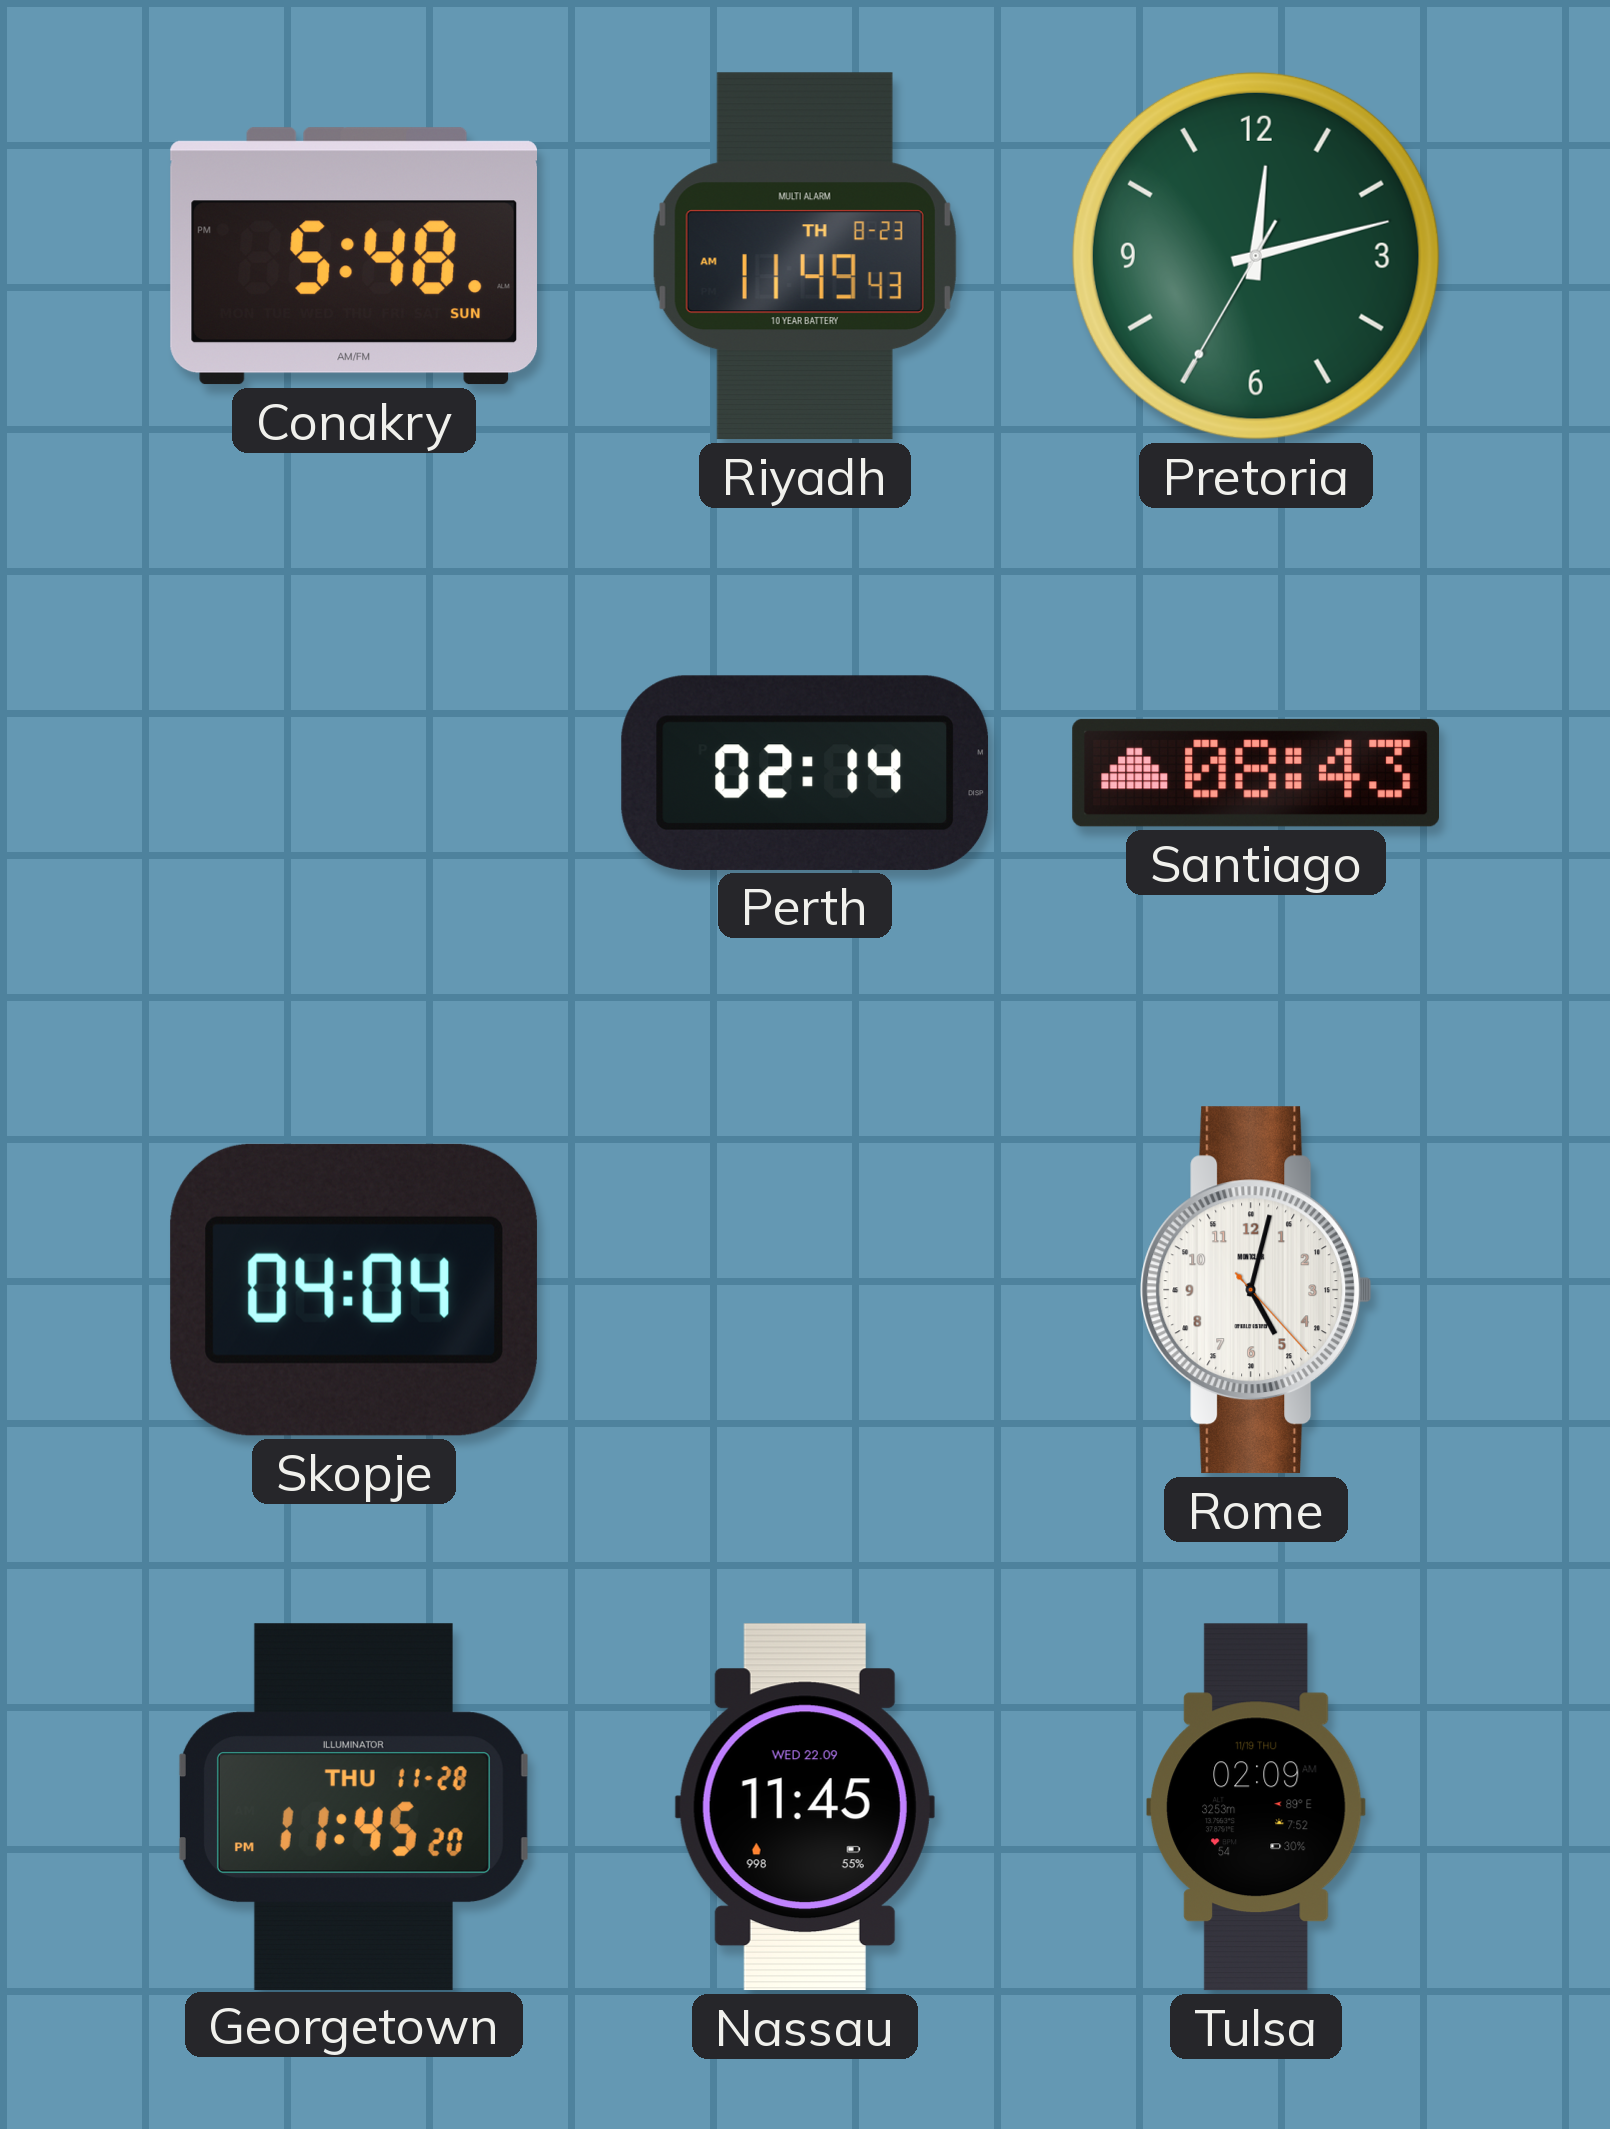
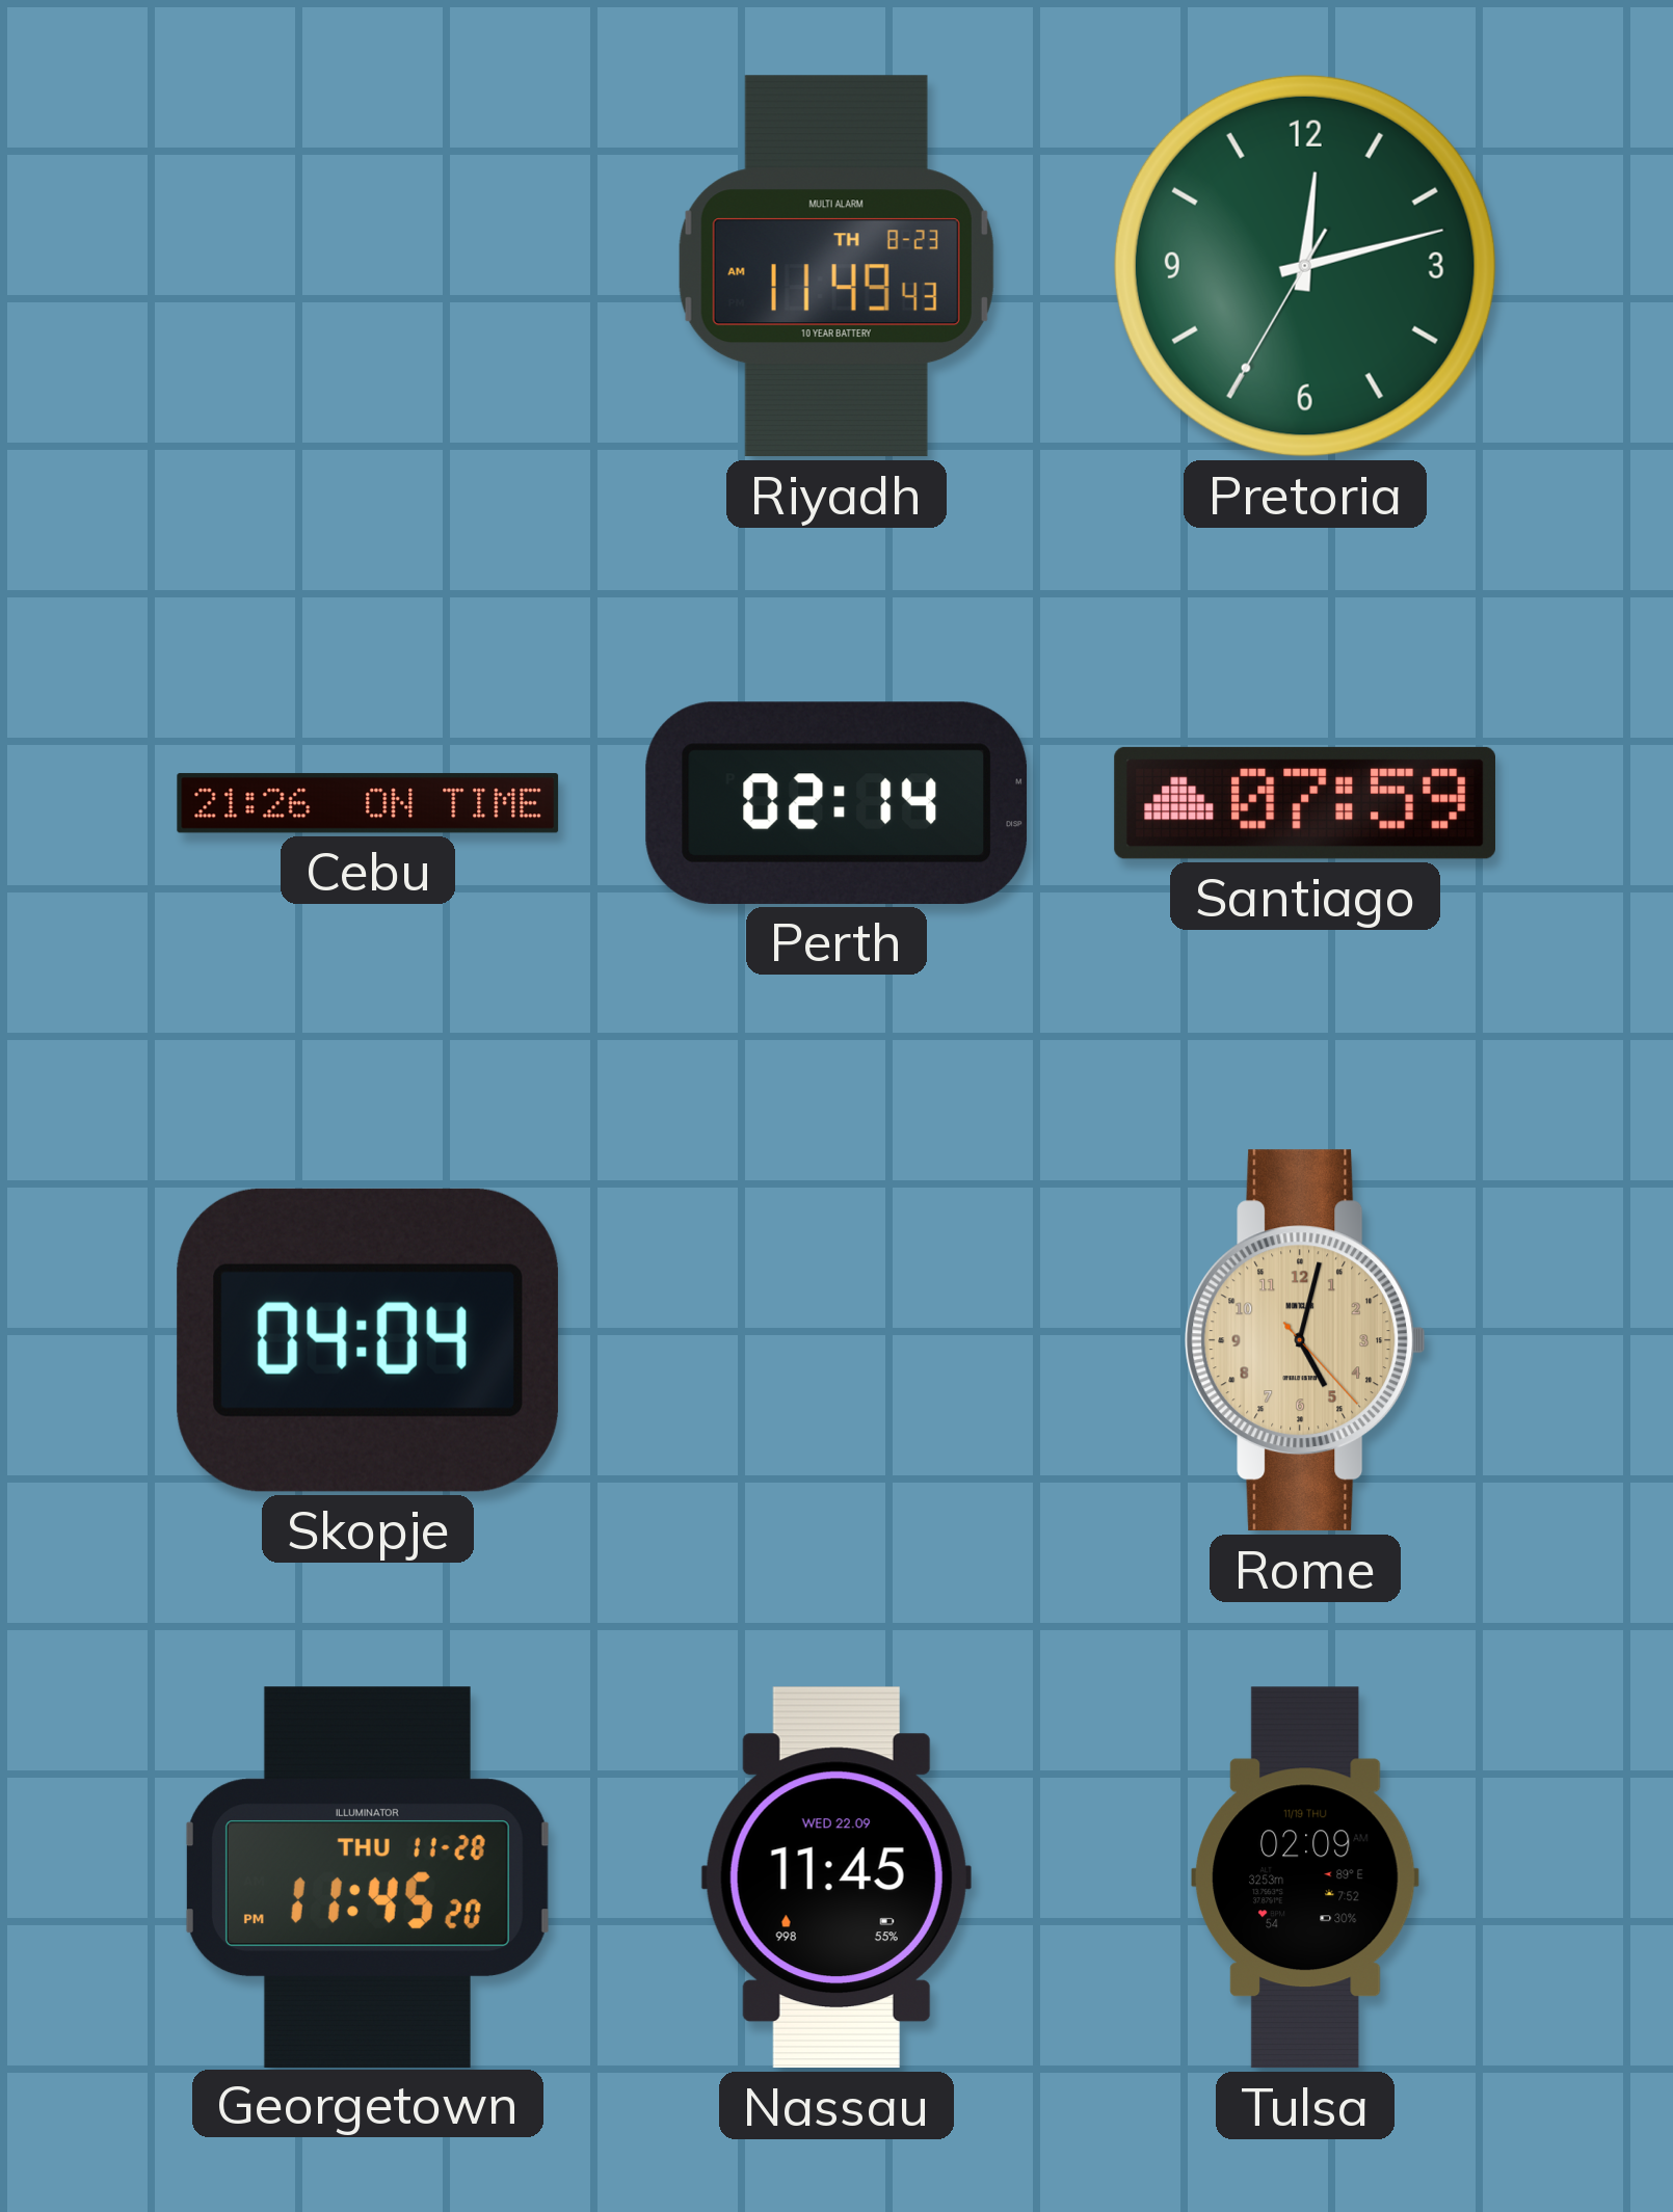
Conakry: 5:48 -> none (353, 256)
Cebu: none -> 21:26 (368, 803)
Santiago: 08:43 -> 07:59 (1304, 803)
Rome dial: white -> champagne (1305, 1340)
